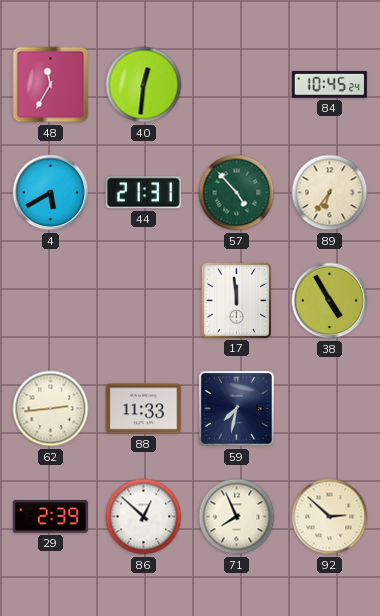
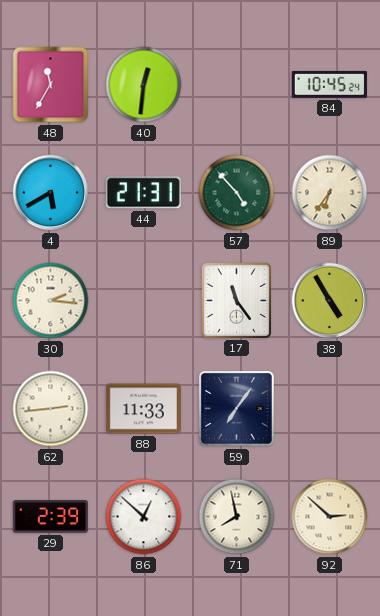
30: none -> 2:16 (51, 301)
17: 11:59 -> 11:24 (236, 300)
59: 7:32 -> 7:06 (236, 408)
71: 7:56 -> 7:58 (237, 517)
